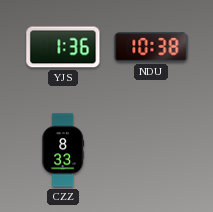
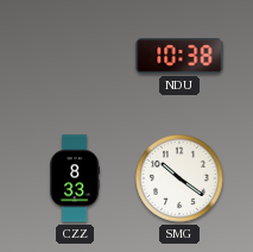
YJS: 1:36 -> none (63, 47)
SMG: none -> 10:21 (181, 179)
